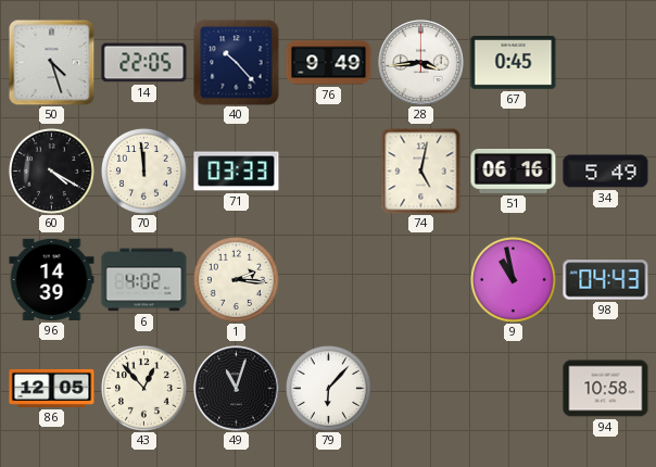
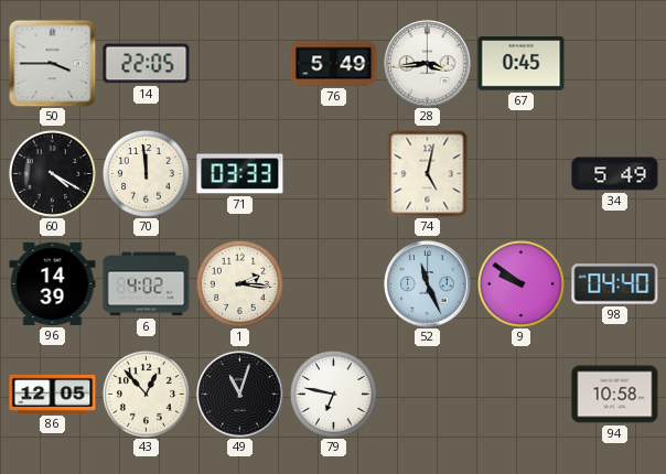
50: 4:27 -> 3:45 (52, 63)
40: 10:23 -> none (237, 63)
76: 9:49 -> 5:49 (334, 64)
51: 06:16 -> none (514, 172)
52: none -> 11:26 (428, 284)
9: 10:58 -> 9:51 (520, 283)
98: 04:43 -> 04:40 (615, 284)
79: 6:07 -> 6:47 (333, 394)
